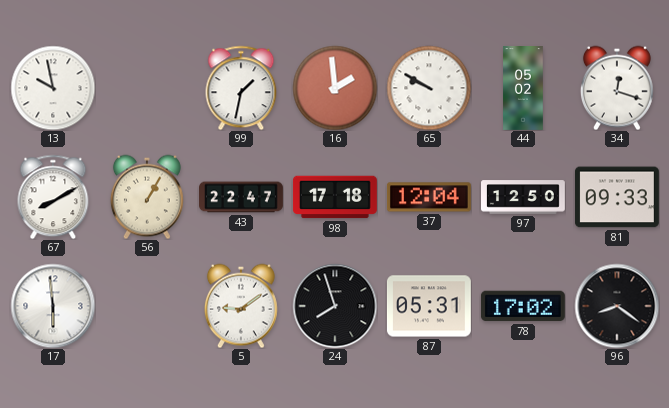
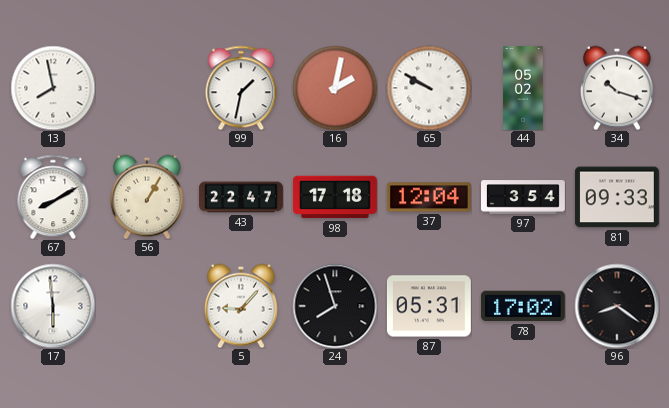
13: 9:58 -> 7:58 (53, 88)
16: 1:59 -> 2:02 (335, 88)
34: 12:18 -> 10:18 (617, 88)
97: 12:50 -> 3:54 (524, 197)
5: 9:09 -> 9:07 (241, 306)
